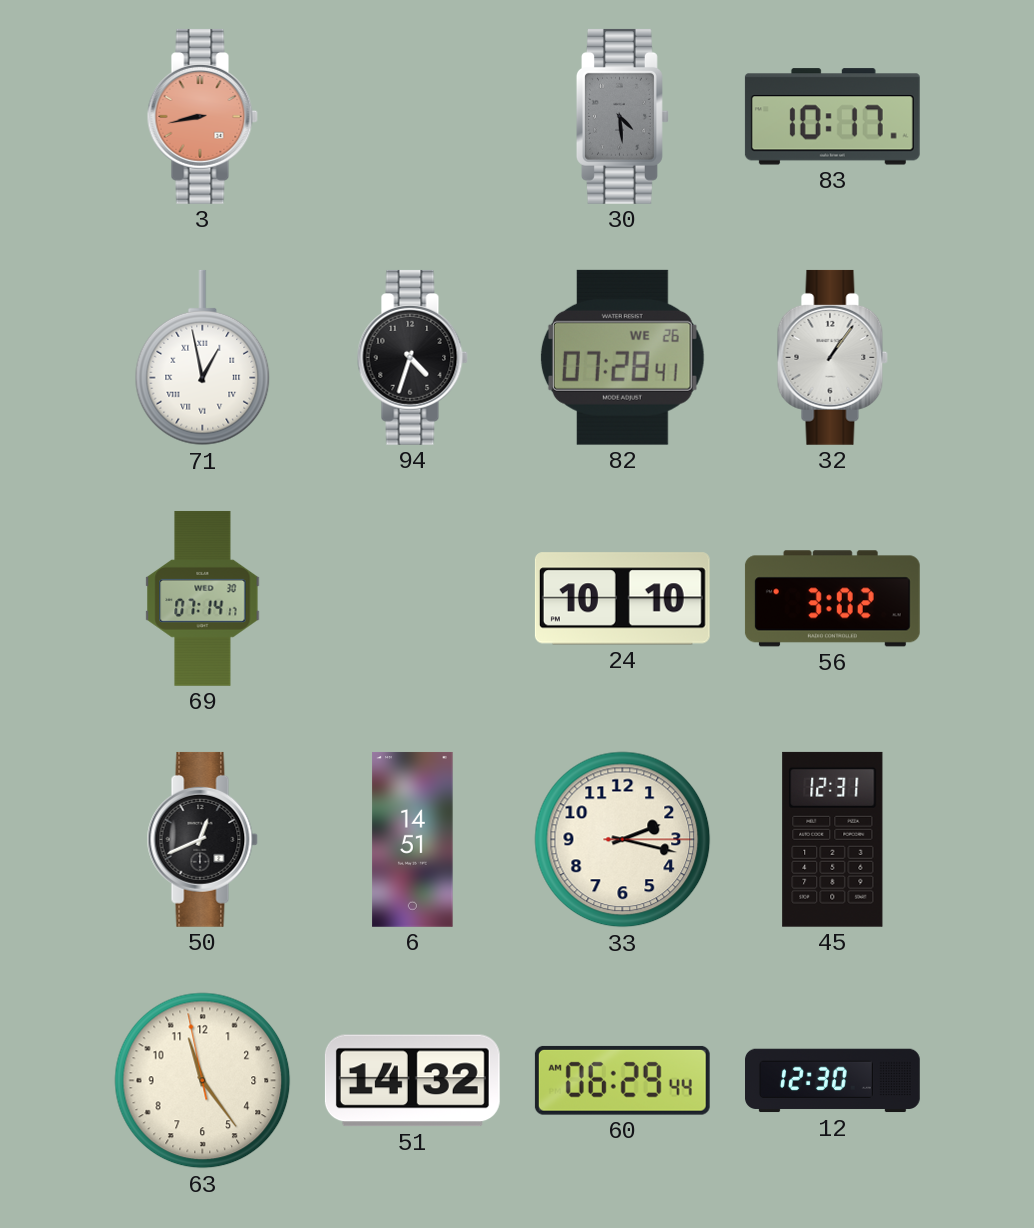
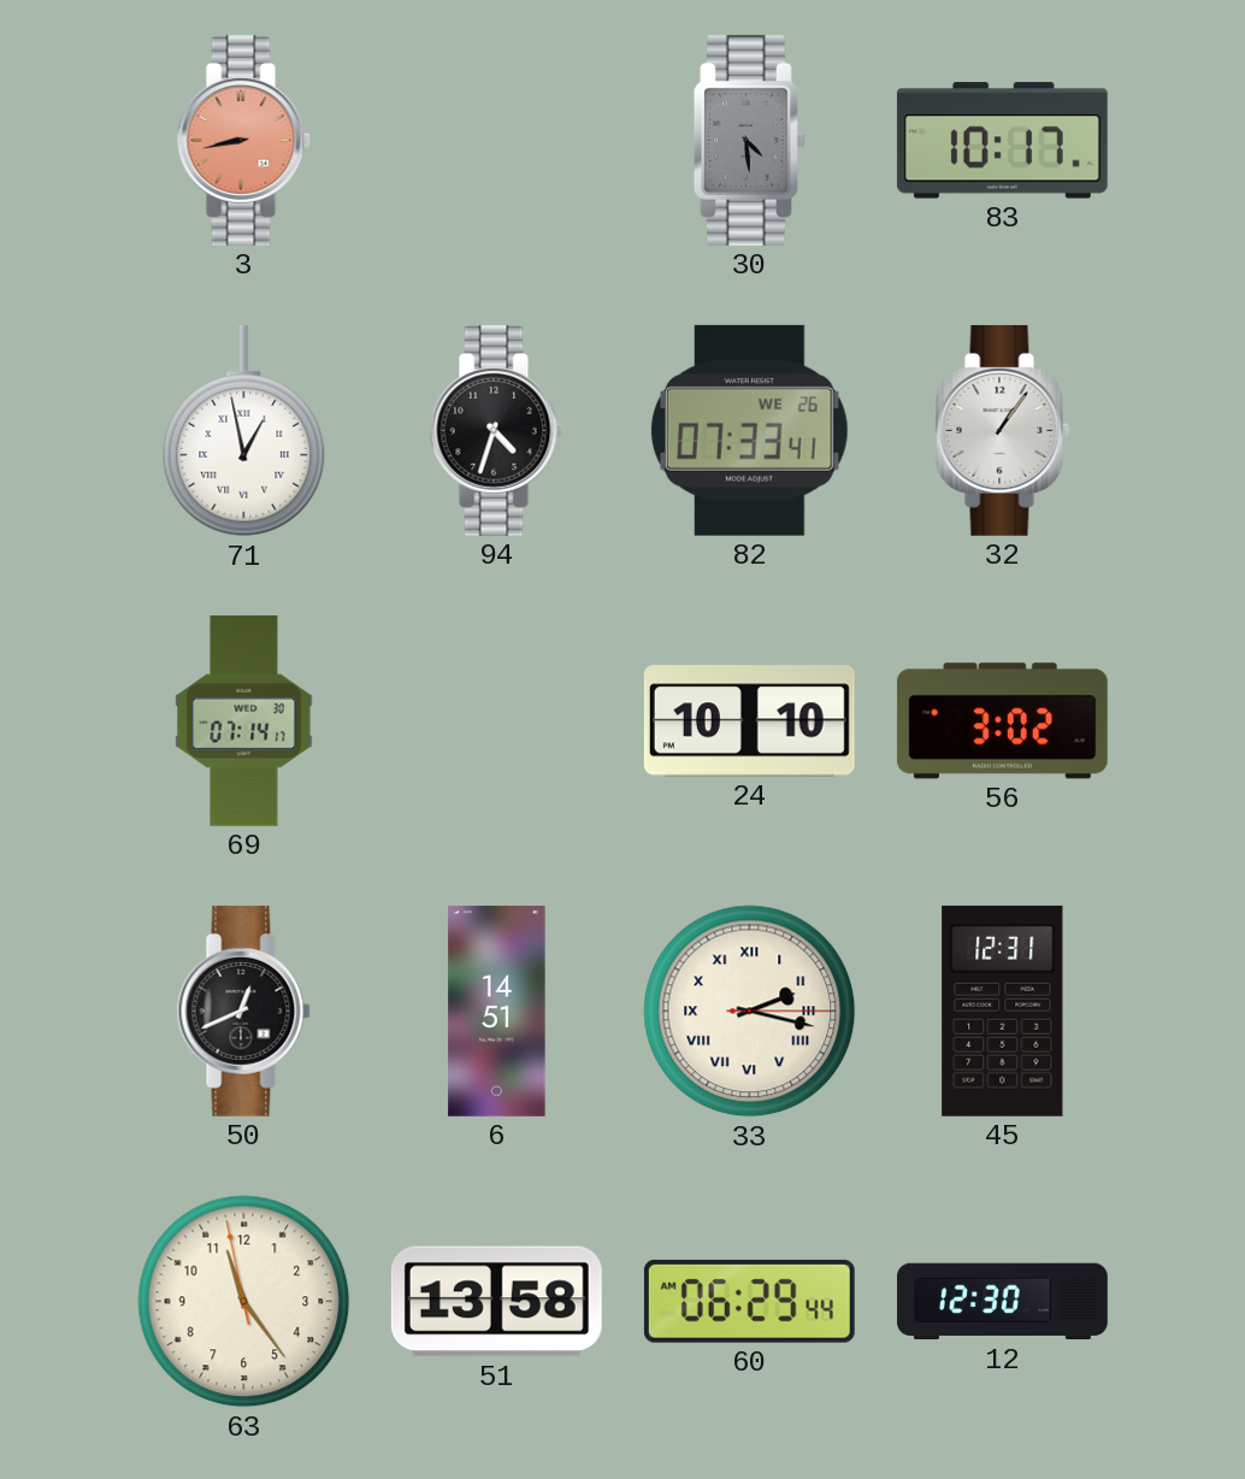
82: 07:28 -> 07:33 (749, 430)
33 numerals: Arabic -> Roman (750, 1012)
51: 14:32 -> 13:58 (496, 1302)
